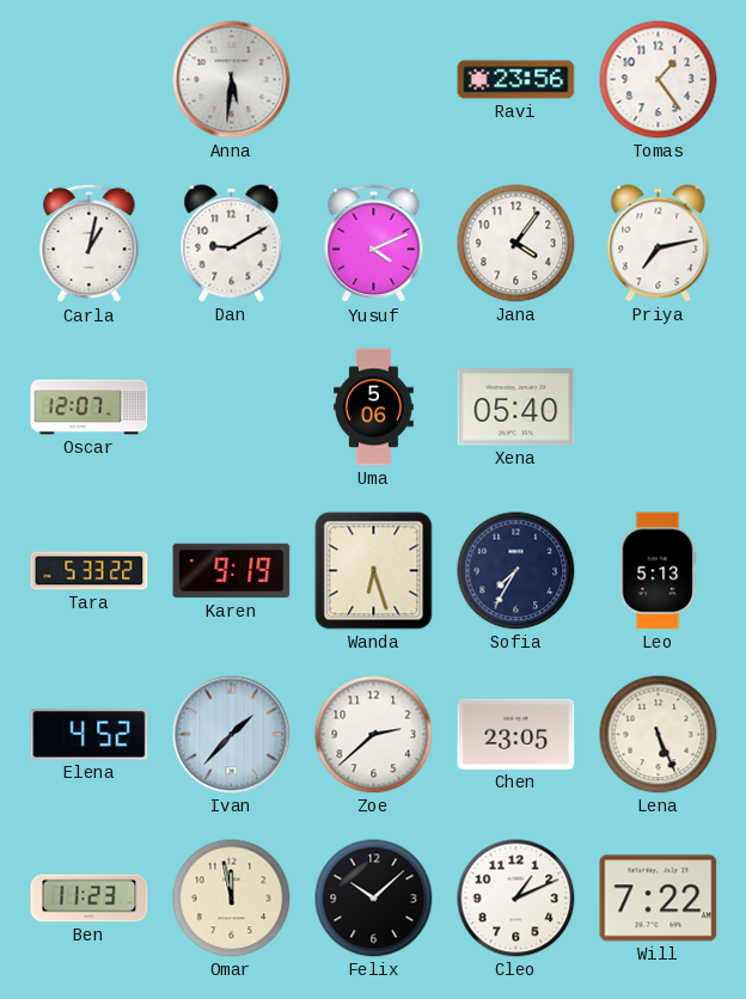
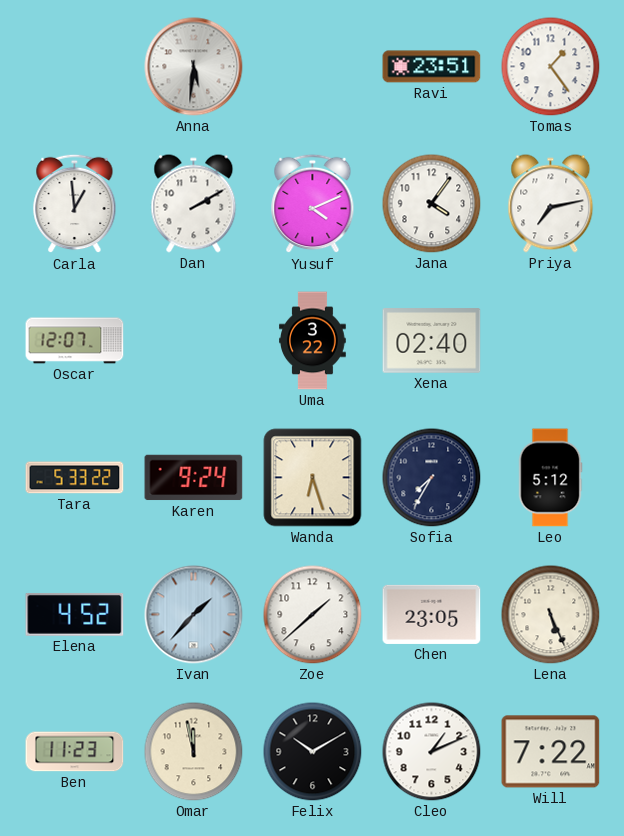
Ravi: 23:56 -> 23:51 (432, 67)
Carla: 1:02 -> 12:59 (75, 204)
Dan: 9:10 -> 2:10 (194, 204)
Uma: 5:06 -> 3:22 (313, 341)
Xena: 05:40 -> 02:40 (432, 341)
Karen: 9:19 -> 9:24 (194, 478)
Leo: 5:13 -> 5:12 (550, 478)
Zoe: 2:38 -> 1:38 (313, 615)
Felix: 10:08 -> 10:10 (313, 752)
